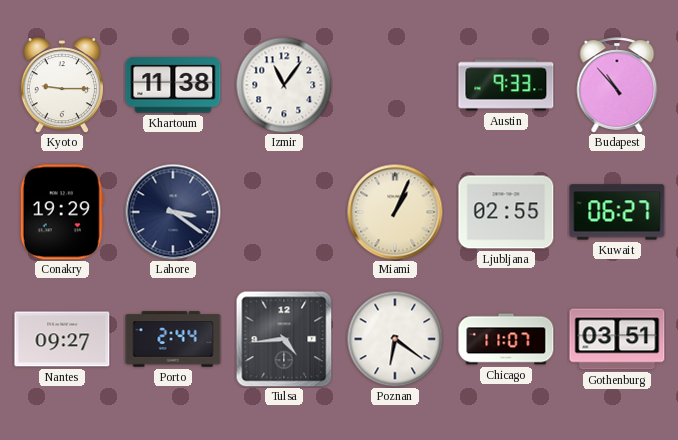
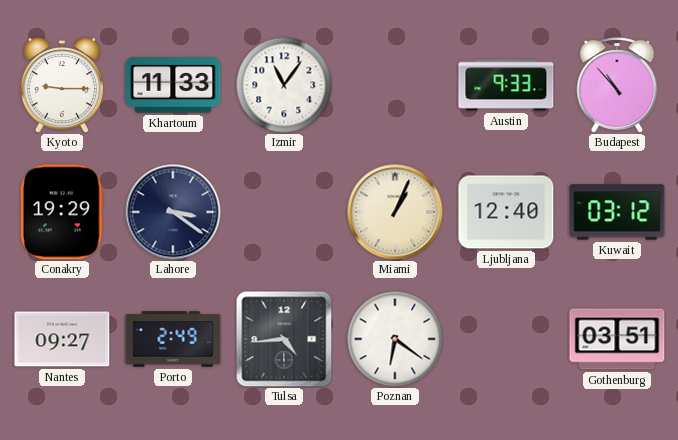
Khartoum: 11:38 -> 11:33 (173, 85)
Ljubljana: 02:55 -> 12:40 (506, 212)
Kuwait: 06:27 -> 03:12 (617, 212)
Porto: 2:44 -> 2:49 (173, 339)
Chicago: 11:07 -> none (506, 339)
